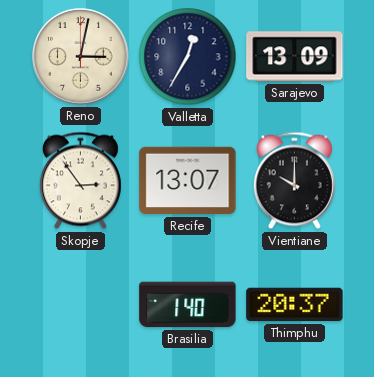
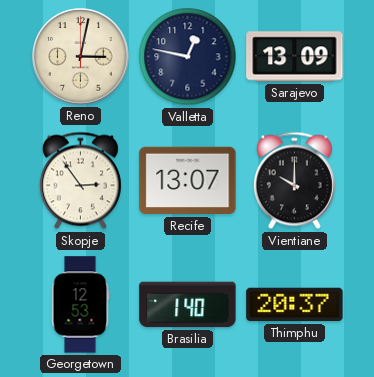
Valletta: 12:35 -> 12:47 (188, 57)
Georgetown: none -> 12:53 (80, 305)
